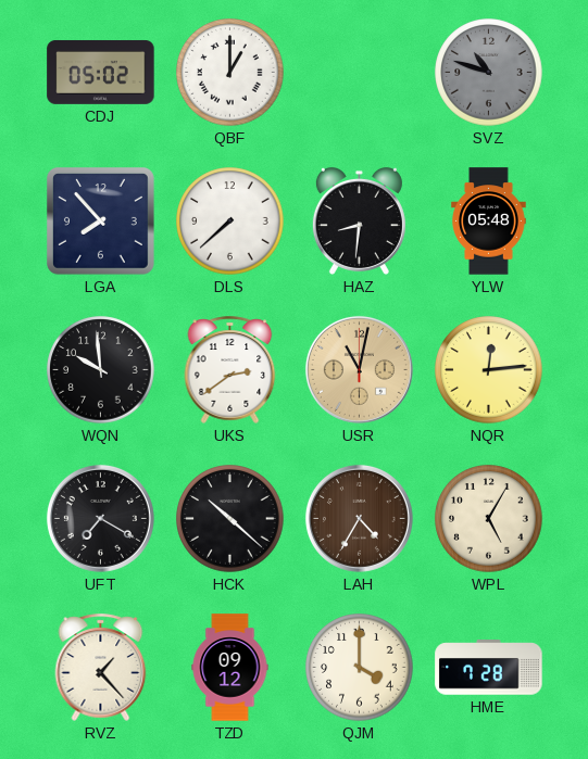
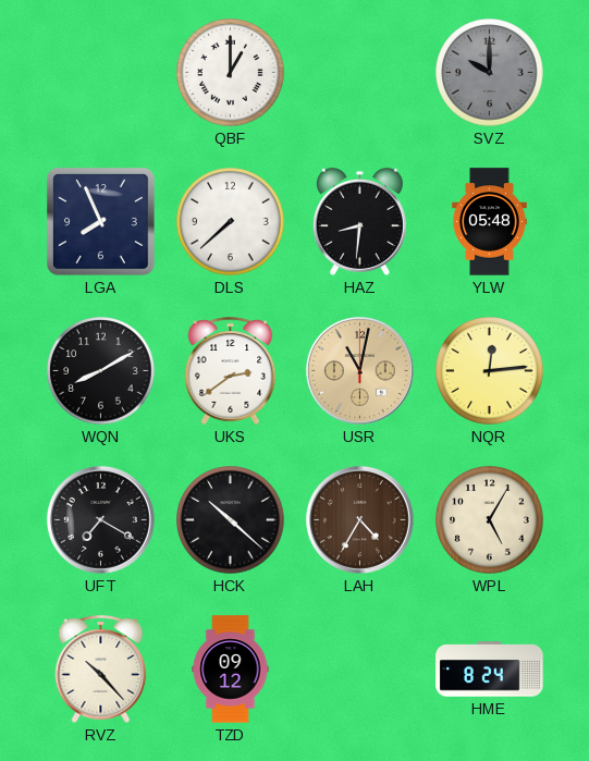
CDJ: 05:02 -> none (101, 72)
SVZ: 10:48 -> 10:00 (490, 73)
LGA: 7:53 -> 7:56 (100, 221)
WQN: 9:59 -> 8:10 (101, 371)
RVZ: 1:23 -> 10:23 (101, 668)
QJM: 4:00 -> none (360, 668)
HME: 7:28 -> 8:24 (490, 670)
